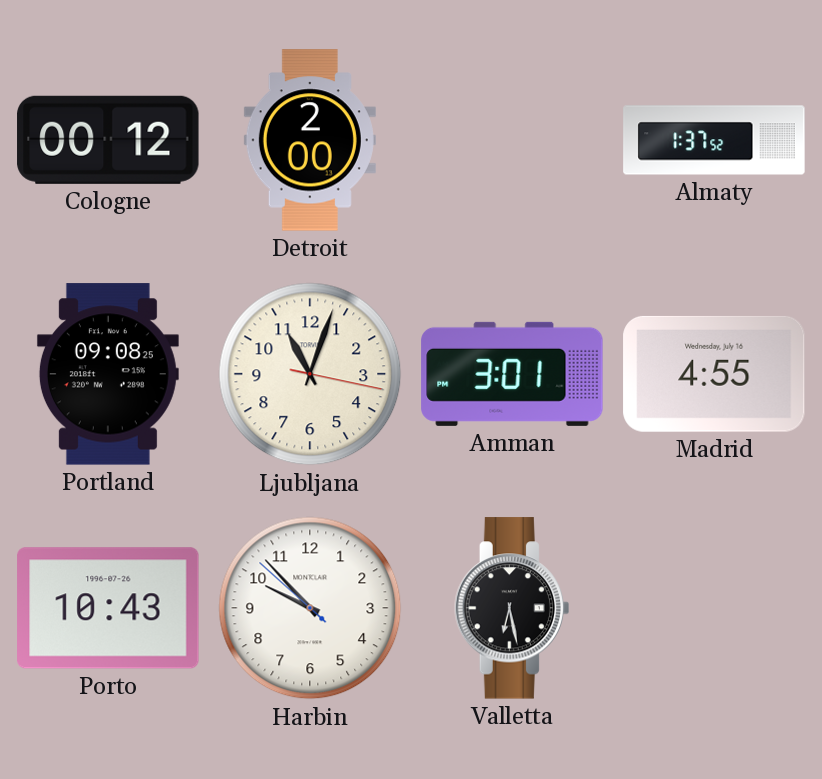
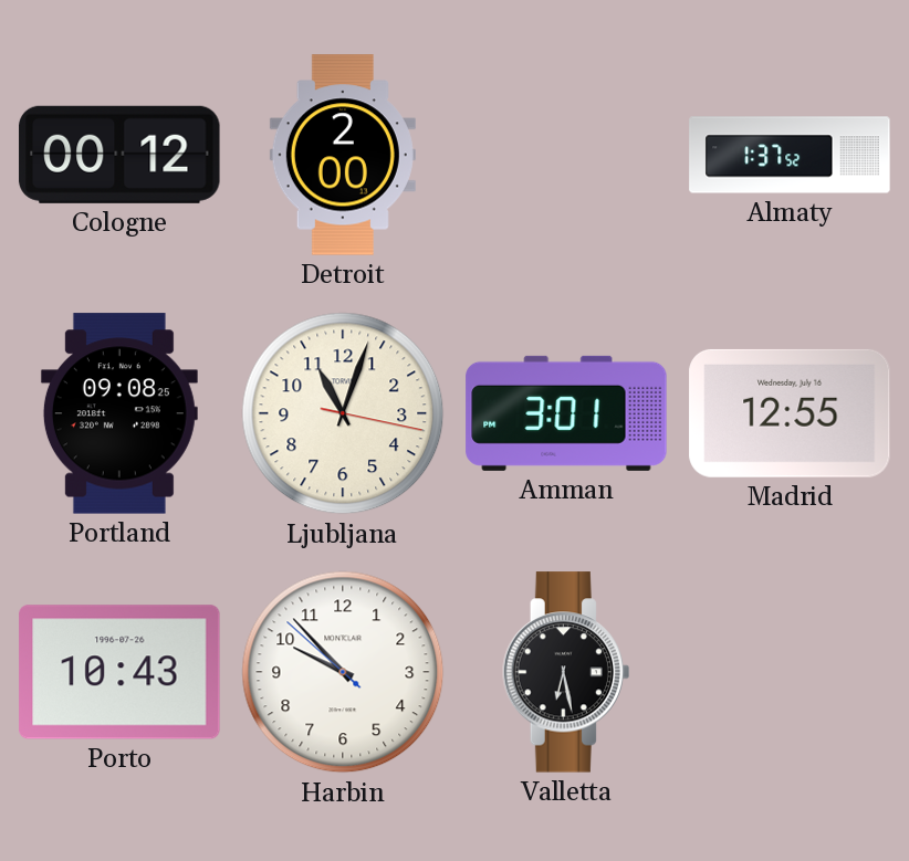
Madrid: 4:55 -> 12:55 (790, 413)
